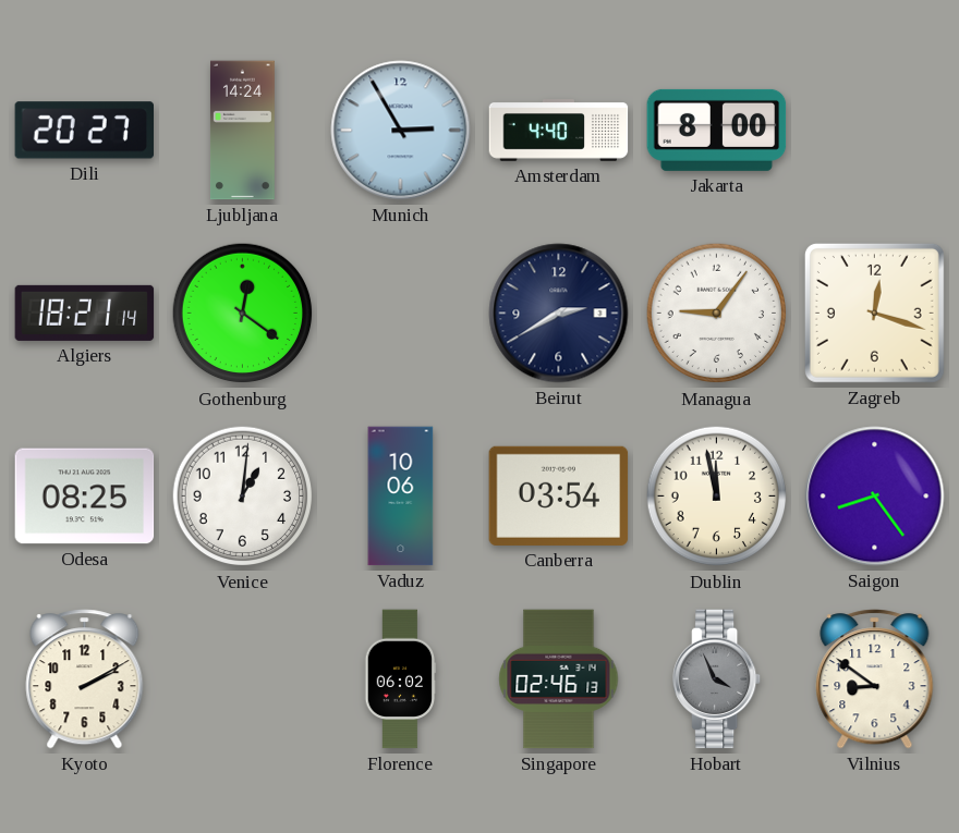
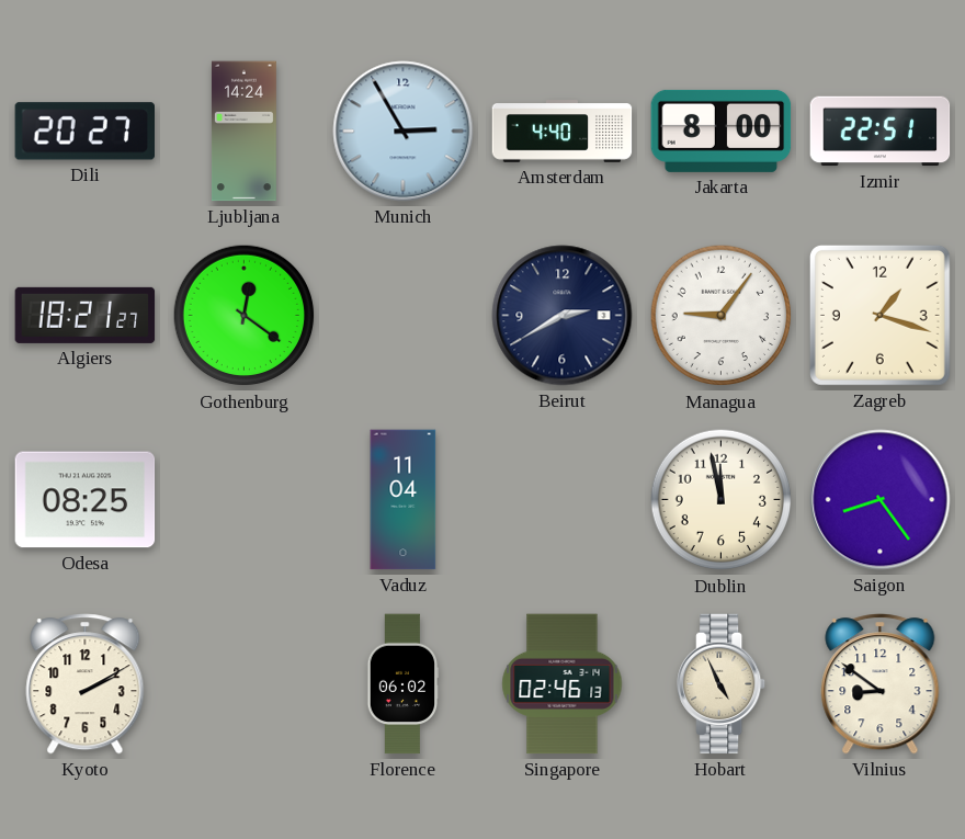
Izmir: none -> 22:51 (881, 132)
Algiers: 18:21:14 -> 18:21:27 (86, 315)
Zagreb: 12:18 -> 1:18 (879, 315)
Venice: 1:01 -> none (243, 497)
Vaduz: 10:06 -> 11:04 (404, 500)
Canberra: 03:54 -> none (559, 495)
Hobart: 3:56 -> 4:56 (723, 684)
Hobart dial: grey -> cream (723, 684)
